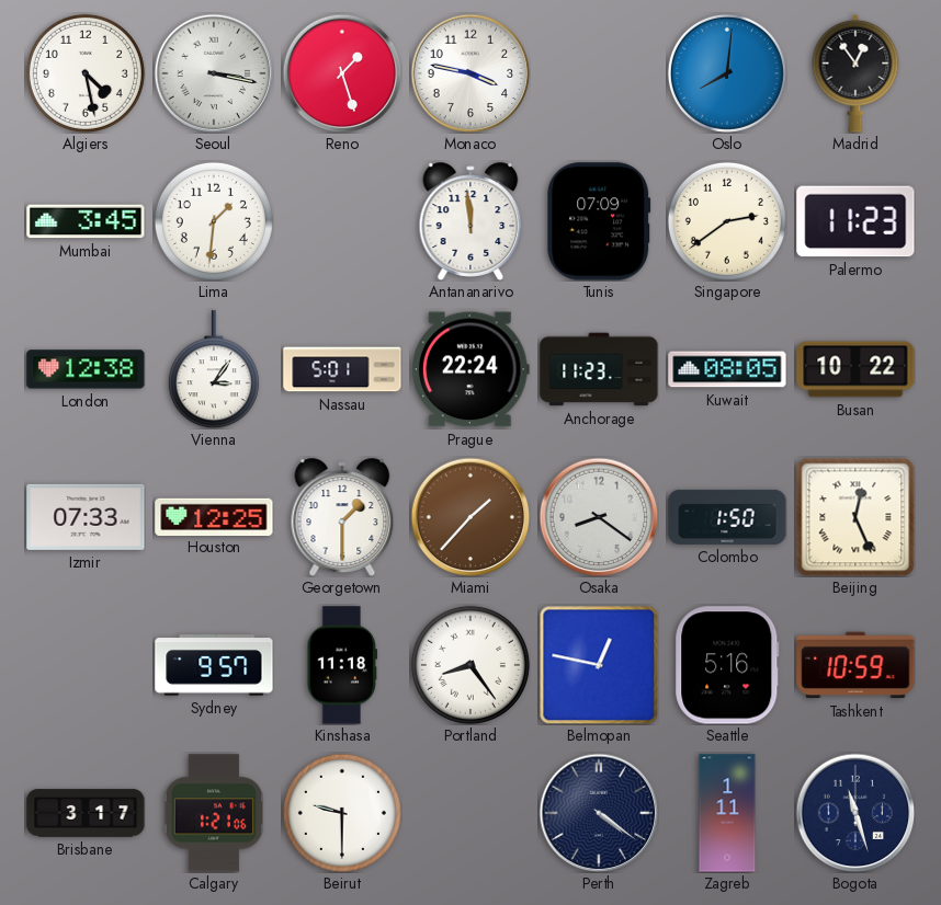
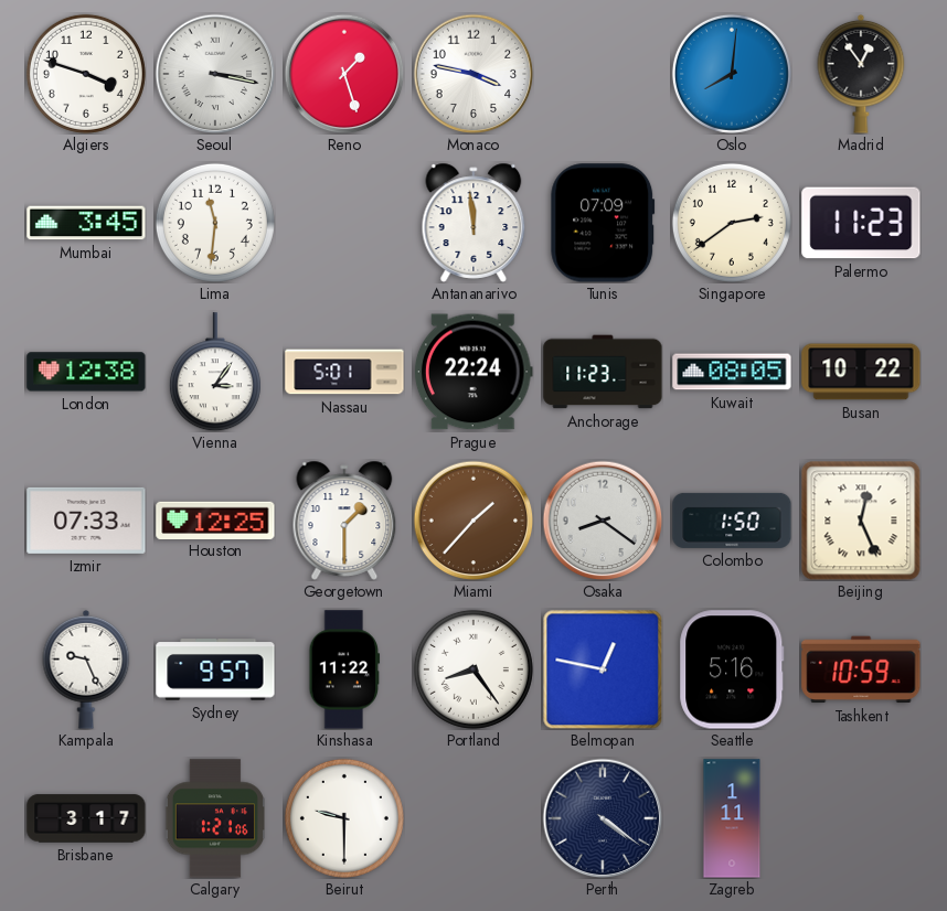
Algiers: 4:28 -> 3:48 (86, 74)
Lima: 1:31 -> 11:31 (215, 223)
Kampala: none -> 9:26 (86, 669)
Kinshasa: 11:18 -> 11:22 (344, 669)
Bogota: 11:27 -> none (855, 813)
